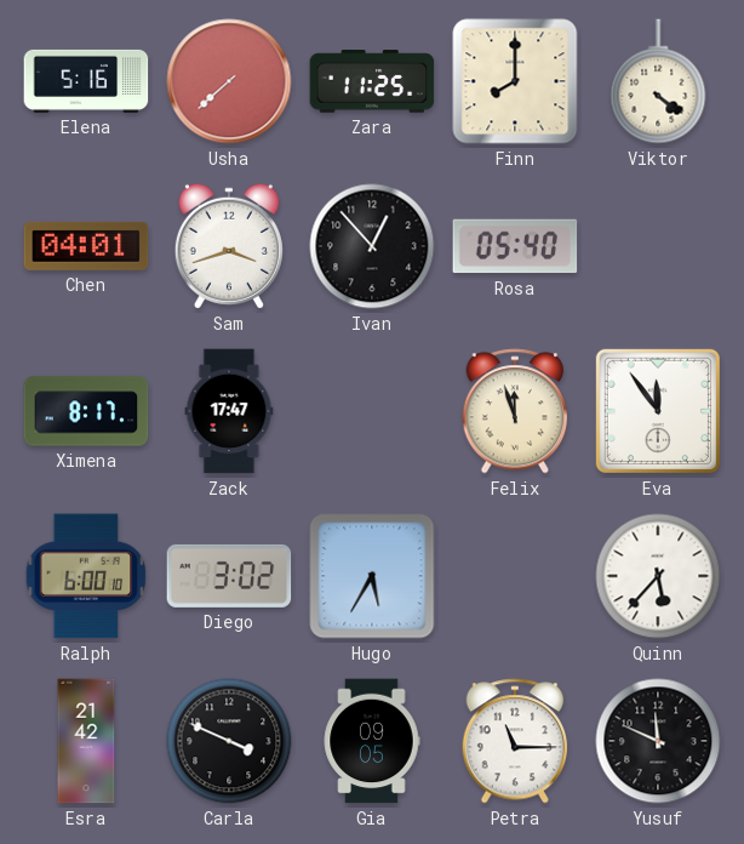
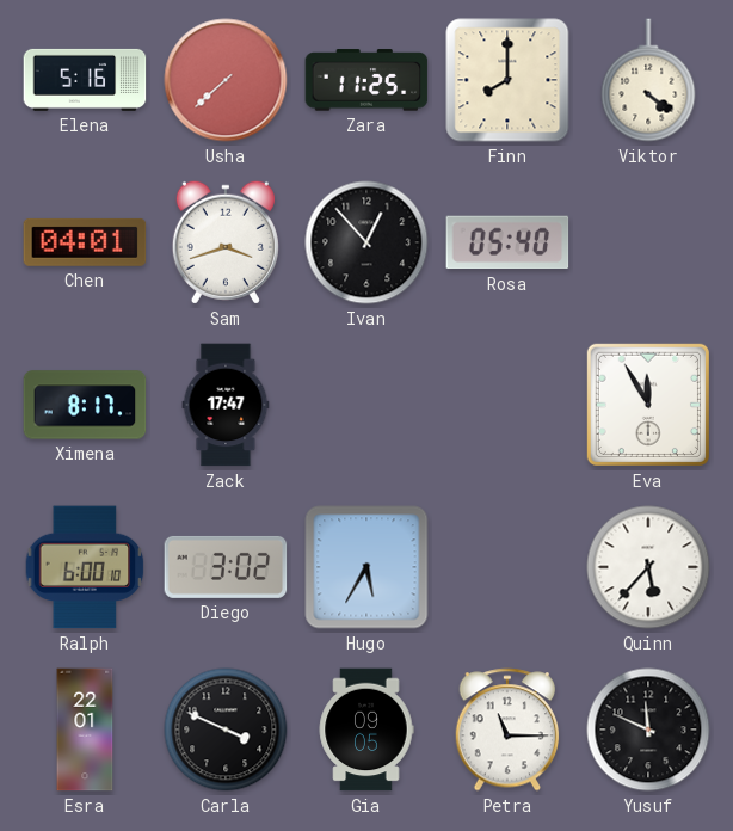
Felix: 11:57 -> none (515, 411)
Eva: 11:54 -> 11:55 (648, 405)
Esra: 21:42 -> 22:01 (85, 730)
